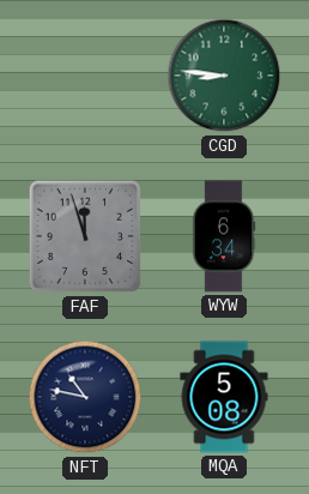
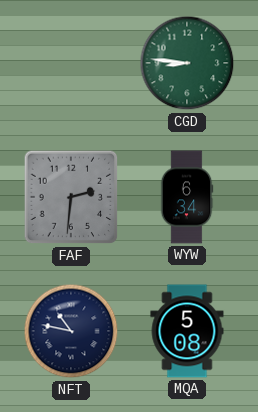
FAF: 11:57 -> 2:31 (71, 197)
